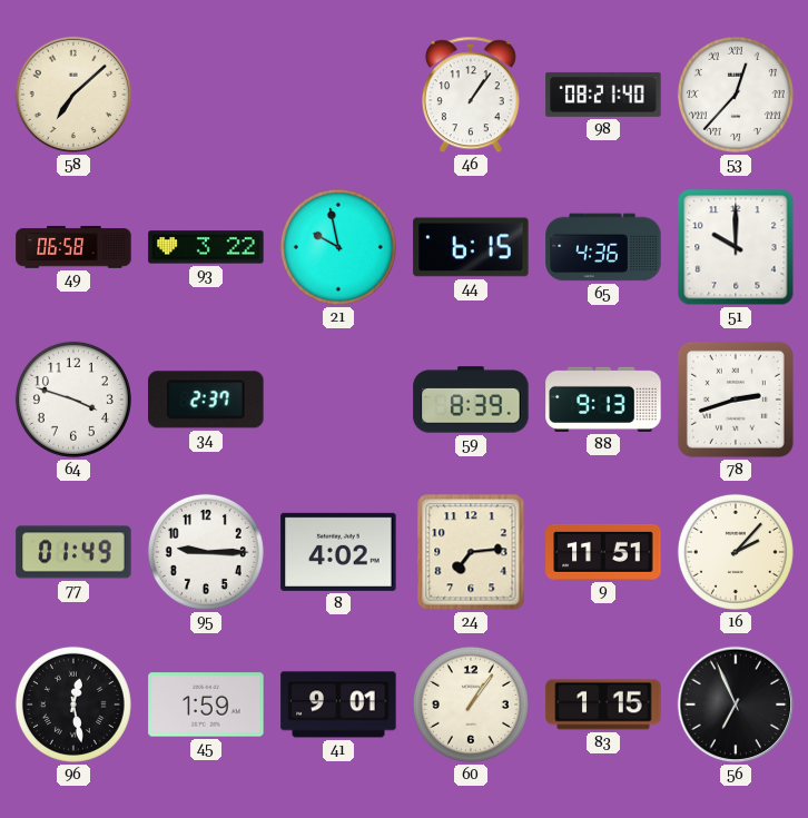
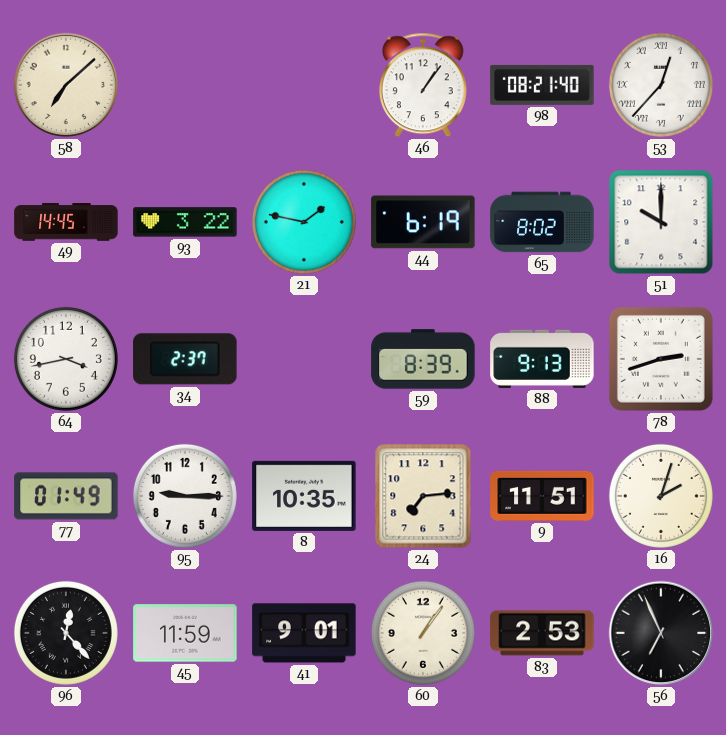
49: 06:58 -> 14:45 (66, 222)
21: 9:58 -> 1:47 (304, 222)
44: 6:15 -> 6:19 (423, 222)
65: 4:36 -> 8:02 (542, 222)
64: 3:48 -> 3:43 (66, 359)
8: 4:02 -> 10:35 (304, 496)
16: 2:07 -> 2:03 (661, 496)
96: 12:28 -> 12:23 (66, 633)
45: 1:59 -> 11:59 (185, 633)
83: 1:15 -> 2:53 (542, 633)
